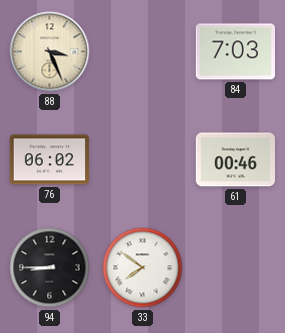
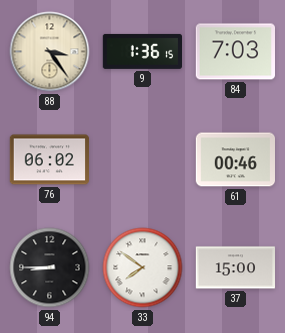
88: 3:26 -> 3:24 (50, 52)
9: none -> 1:36 (143, 51)
37: none -> 15:00 (236, 268)
